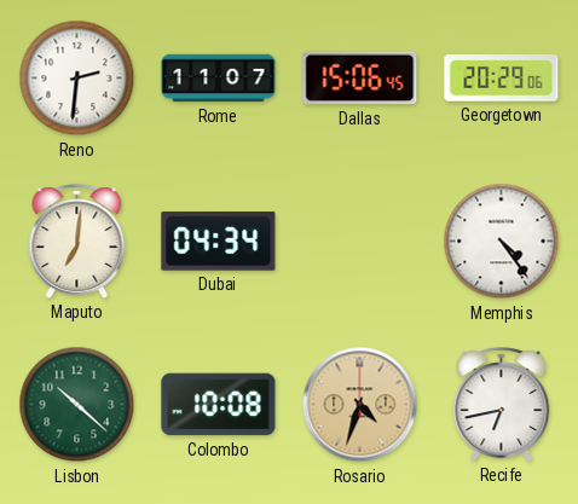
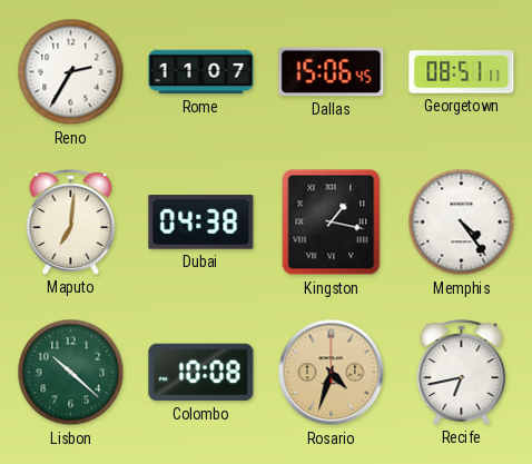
Reno: 2:31 -> 2:35 (71, 72)
Georgetown: 20:29 -> 08:51 (462, 72)
Dubai: 04:34 -> 04:38 (201, 223)
Kingston: none -> 1:17 (332, 223)
